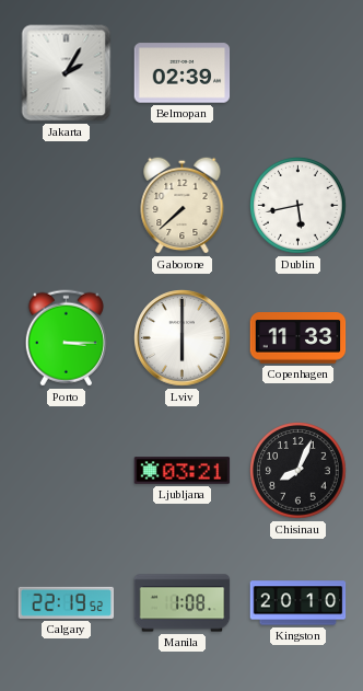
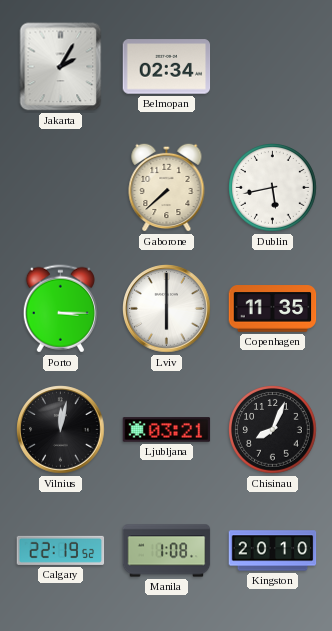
Belmopan: 02:39 -> 02:34 (167, 67)
Copenhagen: 11:33 -> 11:35 (273, 309)
Vilnius: none -> 12:02 (61, 430)
